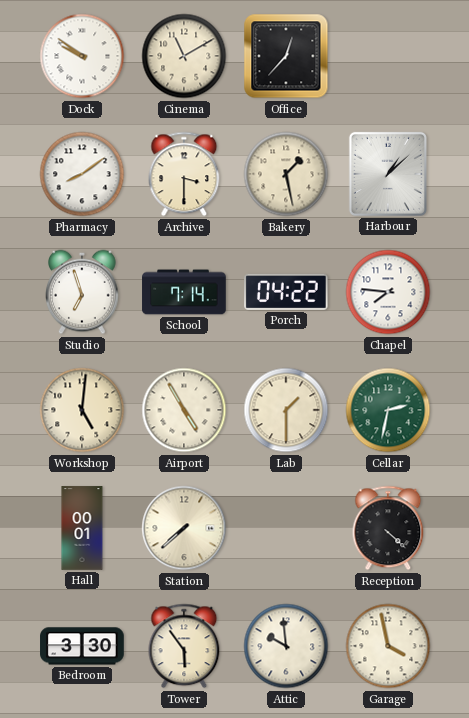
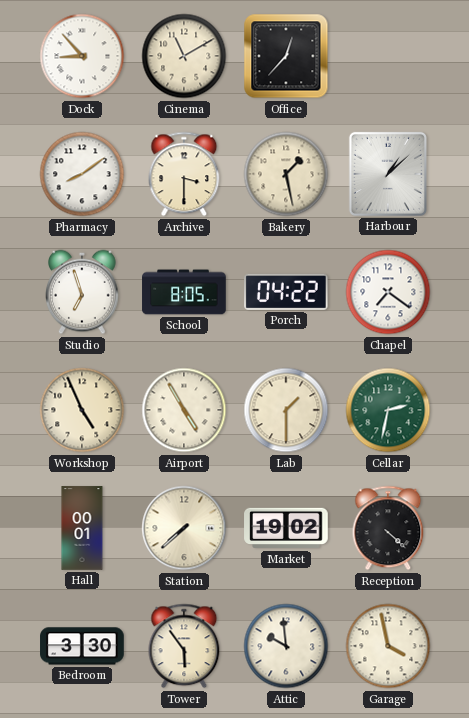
Dock: 9:51 -> 8:53 (82, 56)
School: 7:14 -> 8:05 (184, 292)
Chapel: 7:46 -> 7:21 (388, 292)
Workshop: 5:01 -> 4:56 (82, 410)
Market: none -> 19:02 (286, 528)
